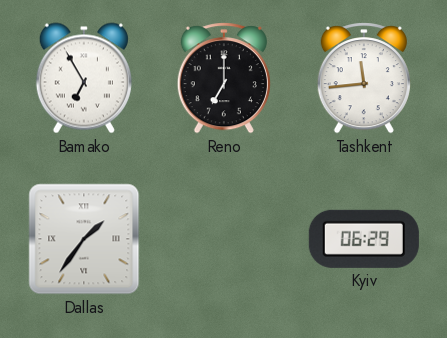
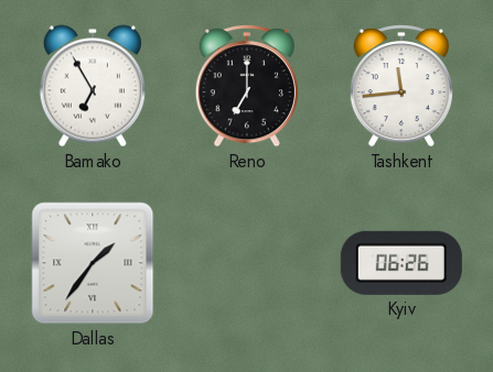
Kyiv: 06:29 -> 06:26 (401, 263)
